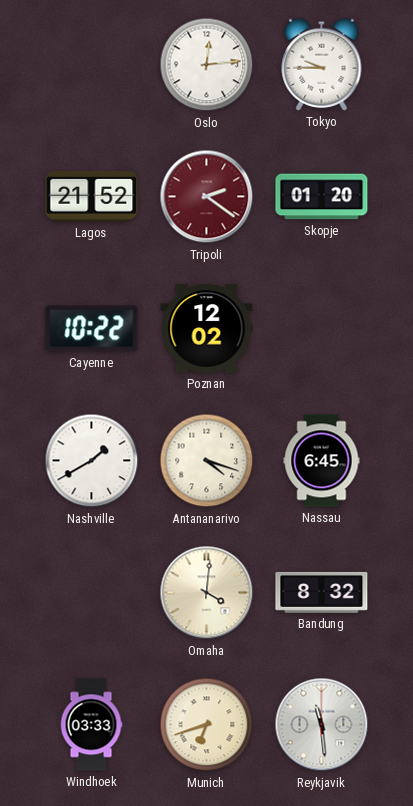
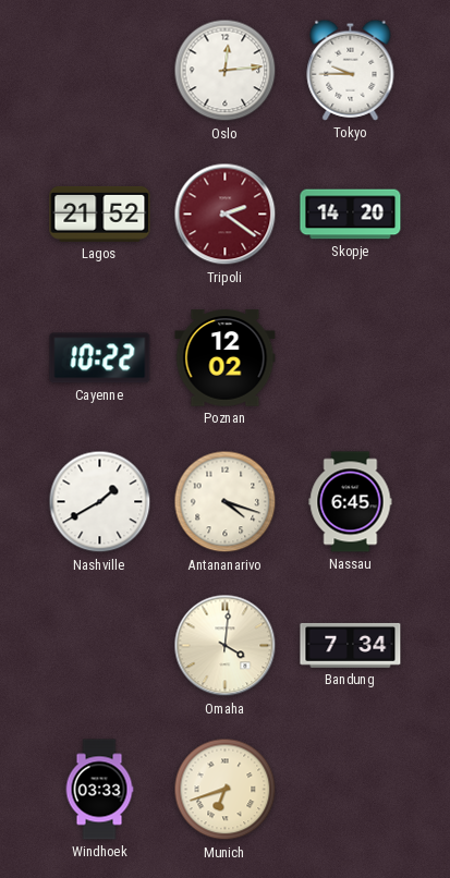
Skopje: 01:20 -> 14:20 (351, 215)
Bandung: 8:32 -> 7:34 (351, 645)
Reykjavik: 11:29 -> none (322, 725)
